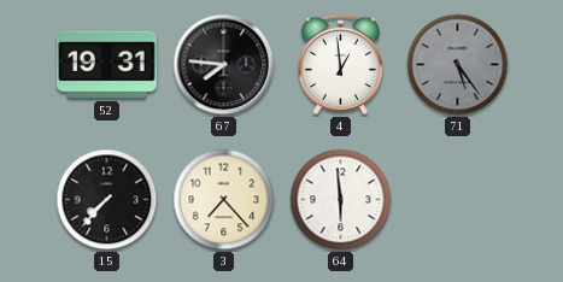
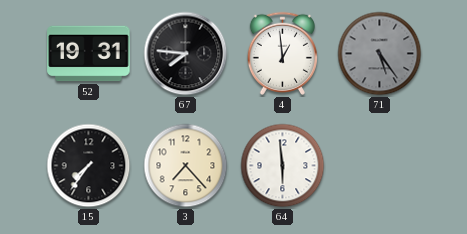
15: 7:37 -> 7:36 (89, 166)
